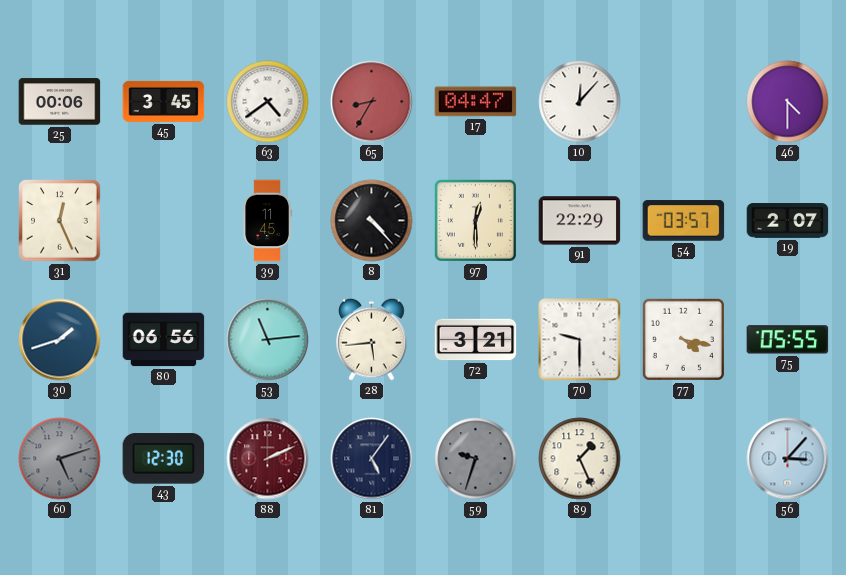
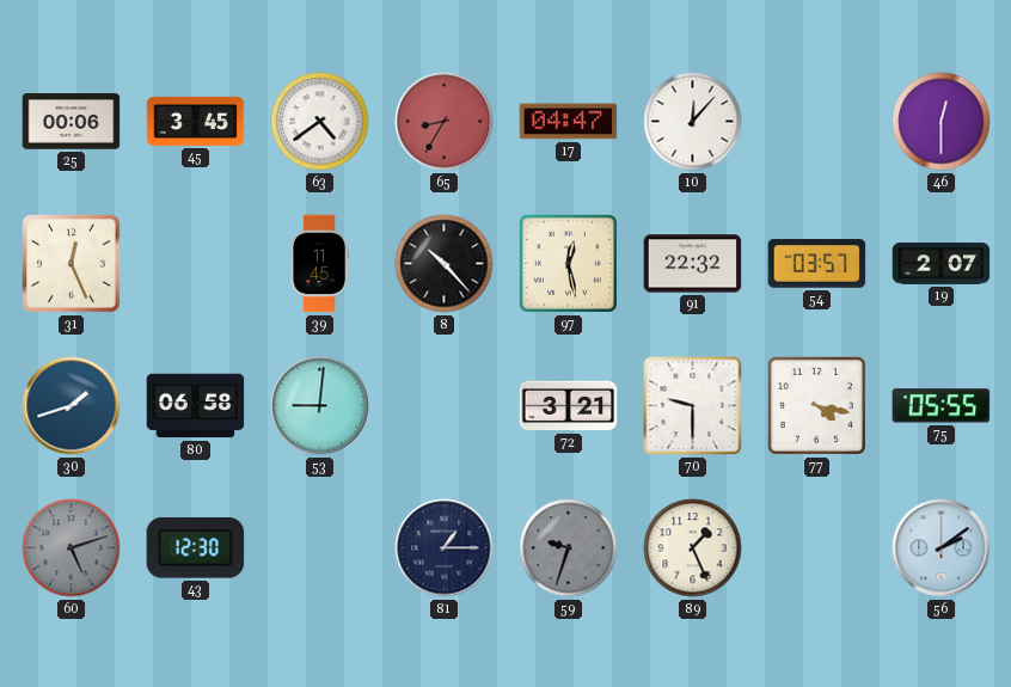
46: 4:30 -> 12:30 (942, 122)
8: 4:23 -> 10:23 (445, 264)
97: 12:30 -> 12:28 (568, 263)
91: 22:29 -> 22:32 (693, 264)
80: 06:56 -> 06:58 (196, 406)
53: 11:14 -> 9:01 (320, 406)
28: 5:44 -> none (372, 339)
88: 2:11 -> none (268, 459)
81: 5:06 -> 1:15 (445, 548)
56: 3:07 -> 2:09 (942, 548)
